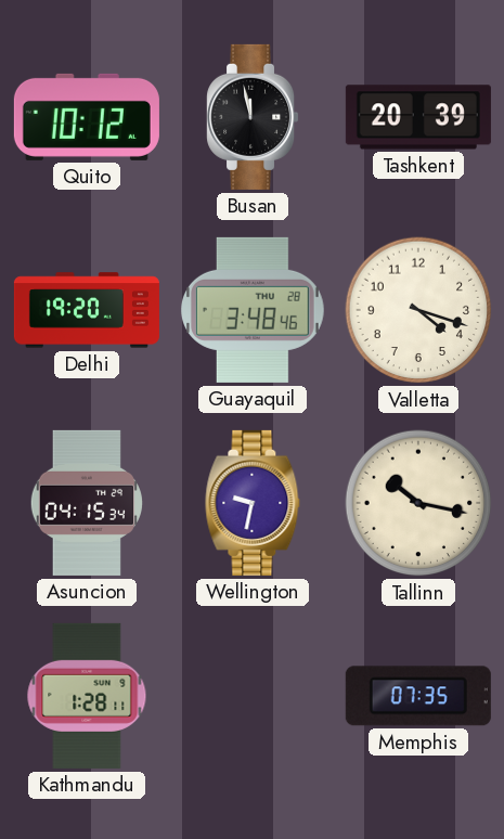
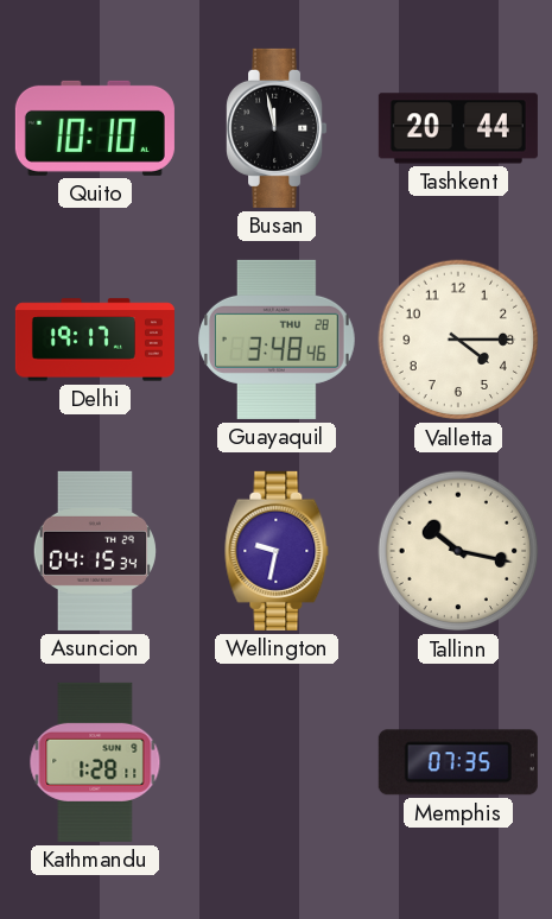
Quito: 10:12 -> 10:10 (95, 128)
Tashkent: 20:39 -> 20:44 (458, 128)
Delhi: 19:20 -> 19:17 (95, 340)
Valletta: 4:18 -> 4:15 (458, 340)
